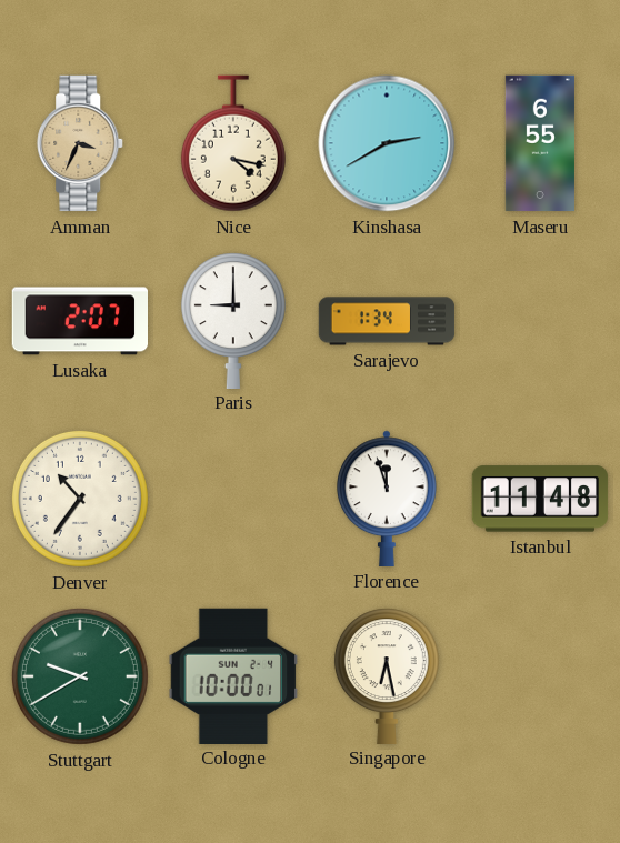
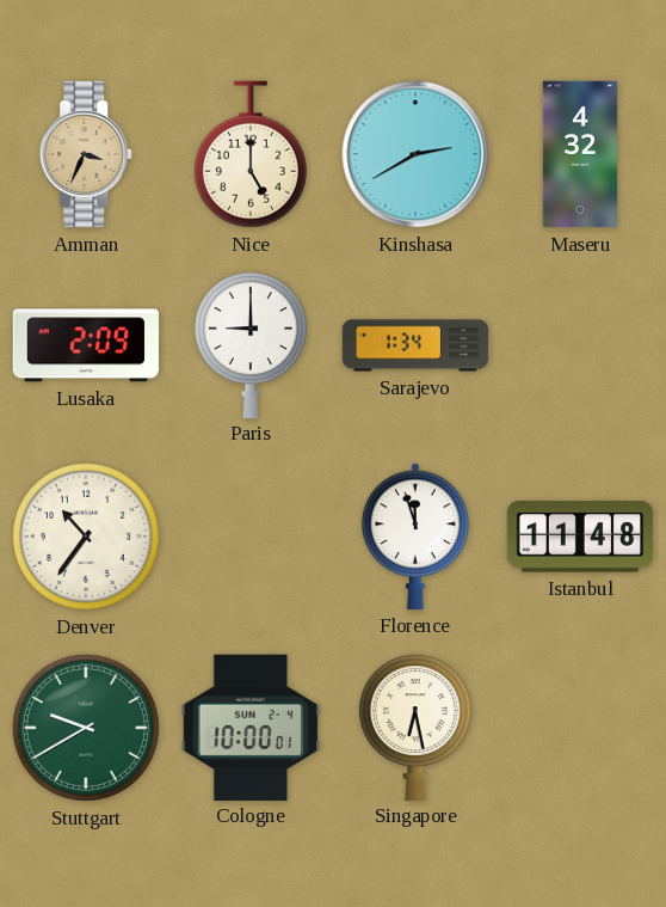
Nice: 4:17 -> 5:00 (251, 154)
Maseru: 6:55 -> 4:32 (579, 154)
Lusaka: 2:07 -> 2:09 (85, 345)
